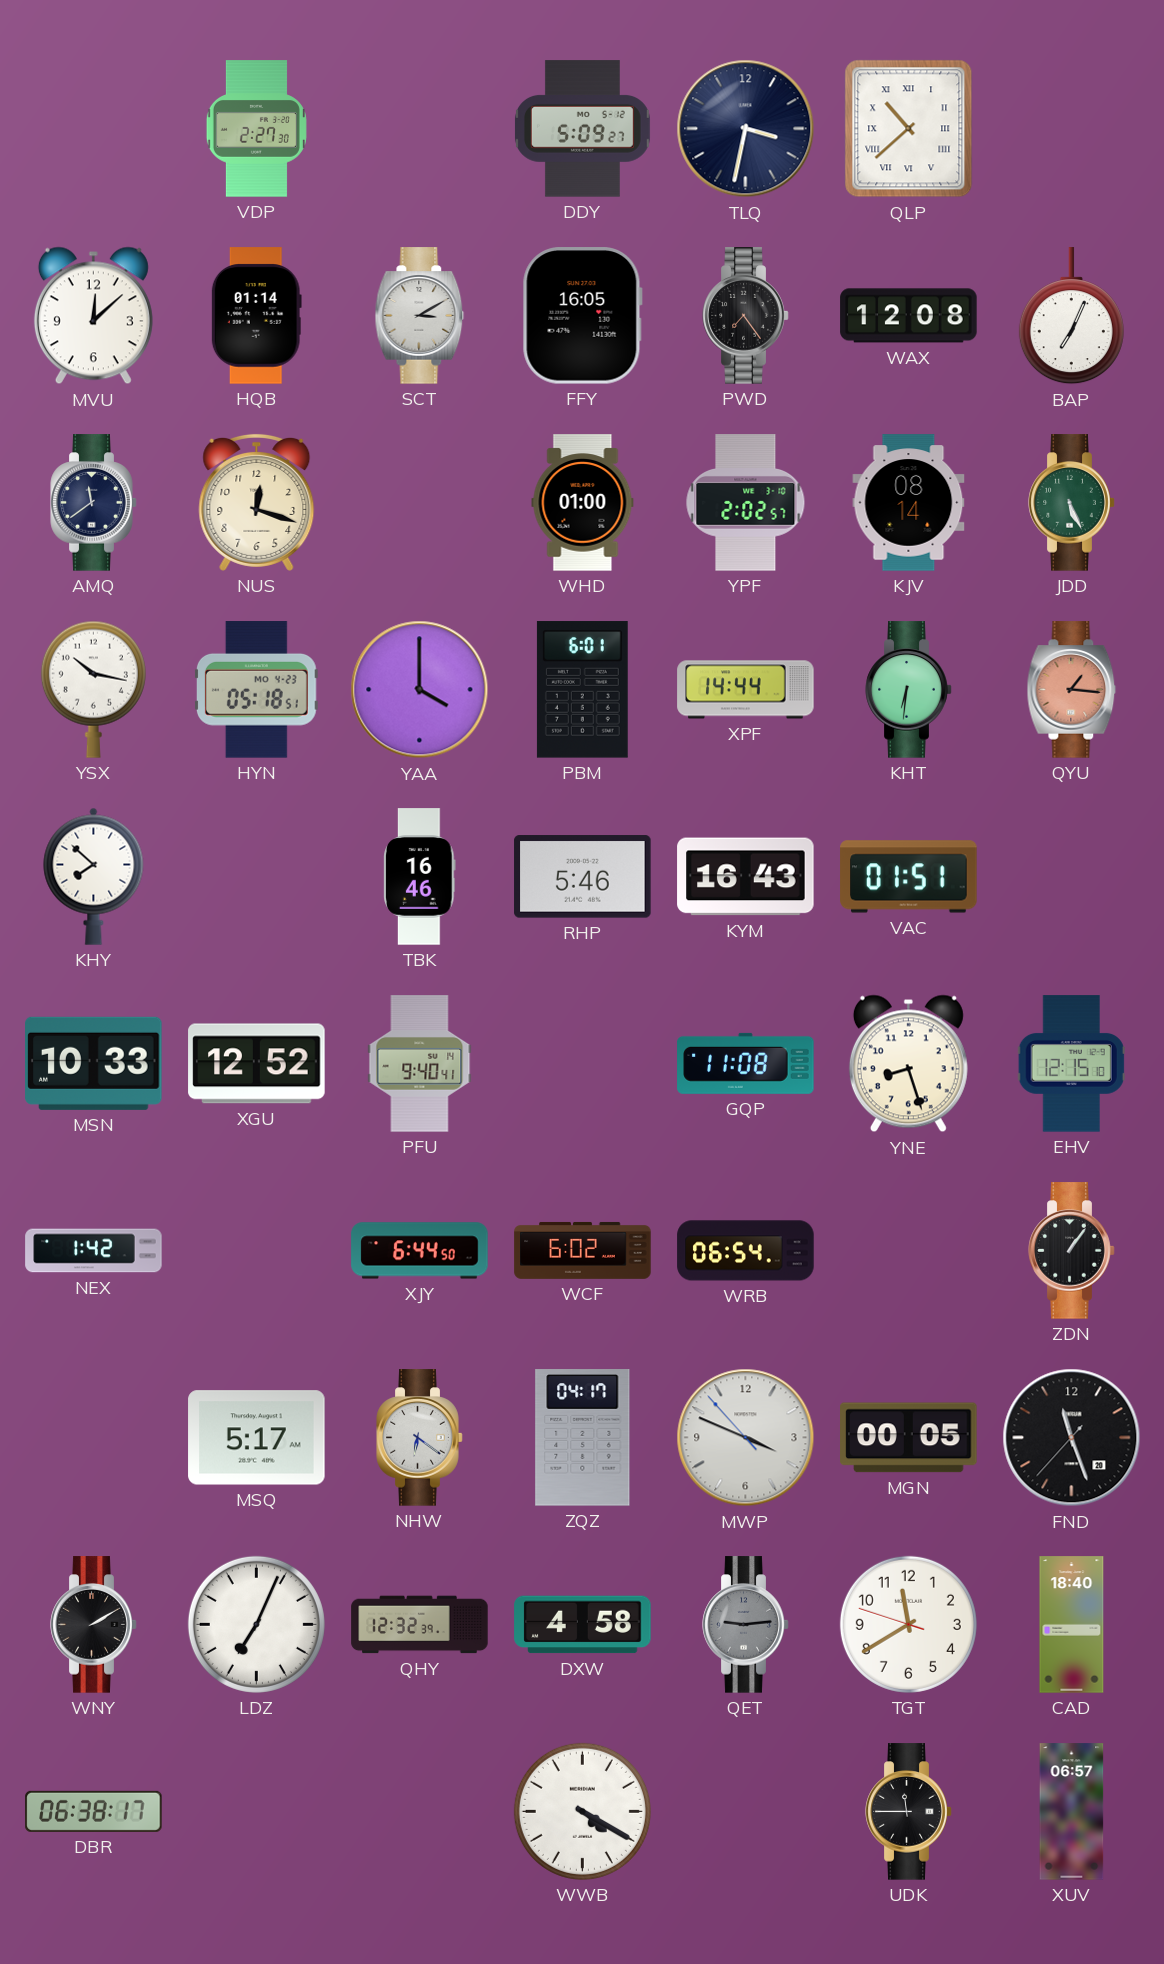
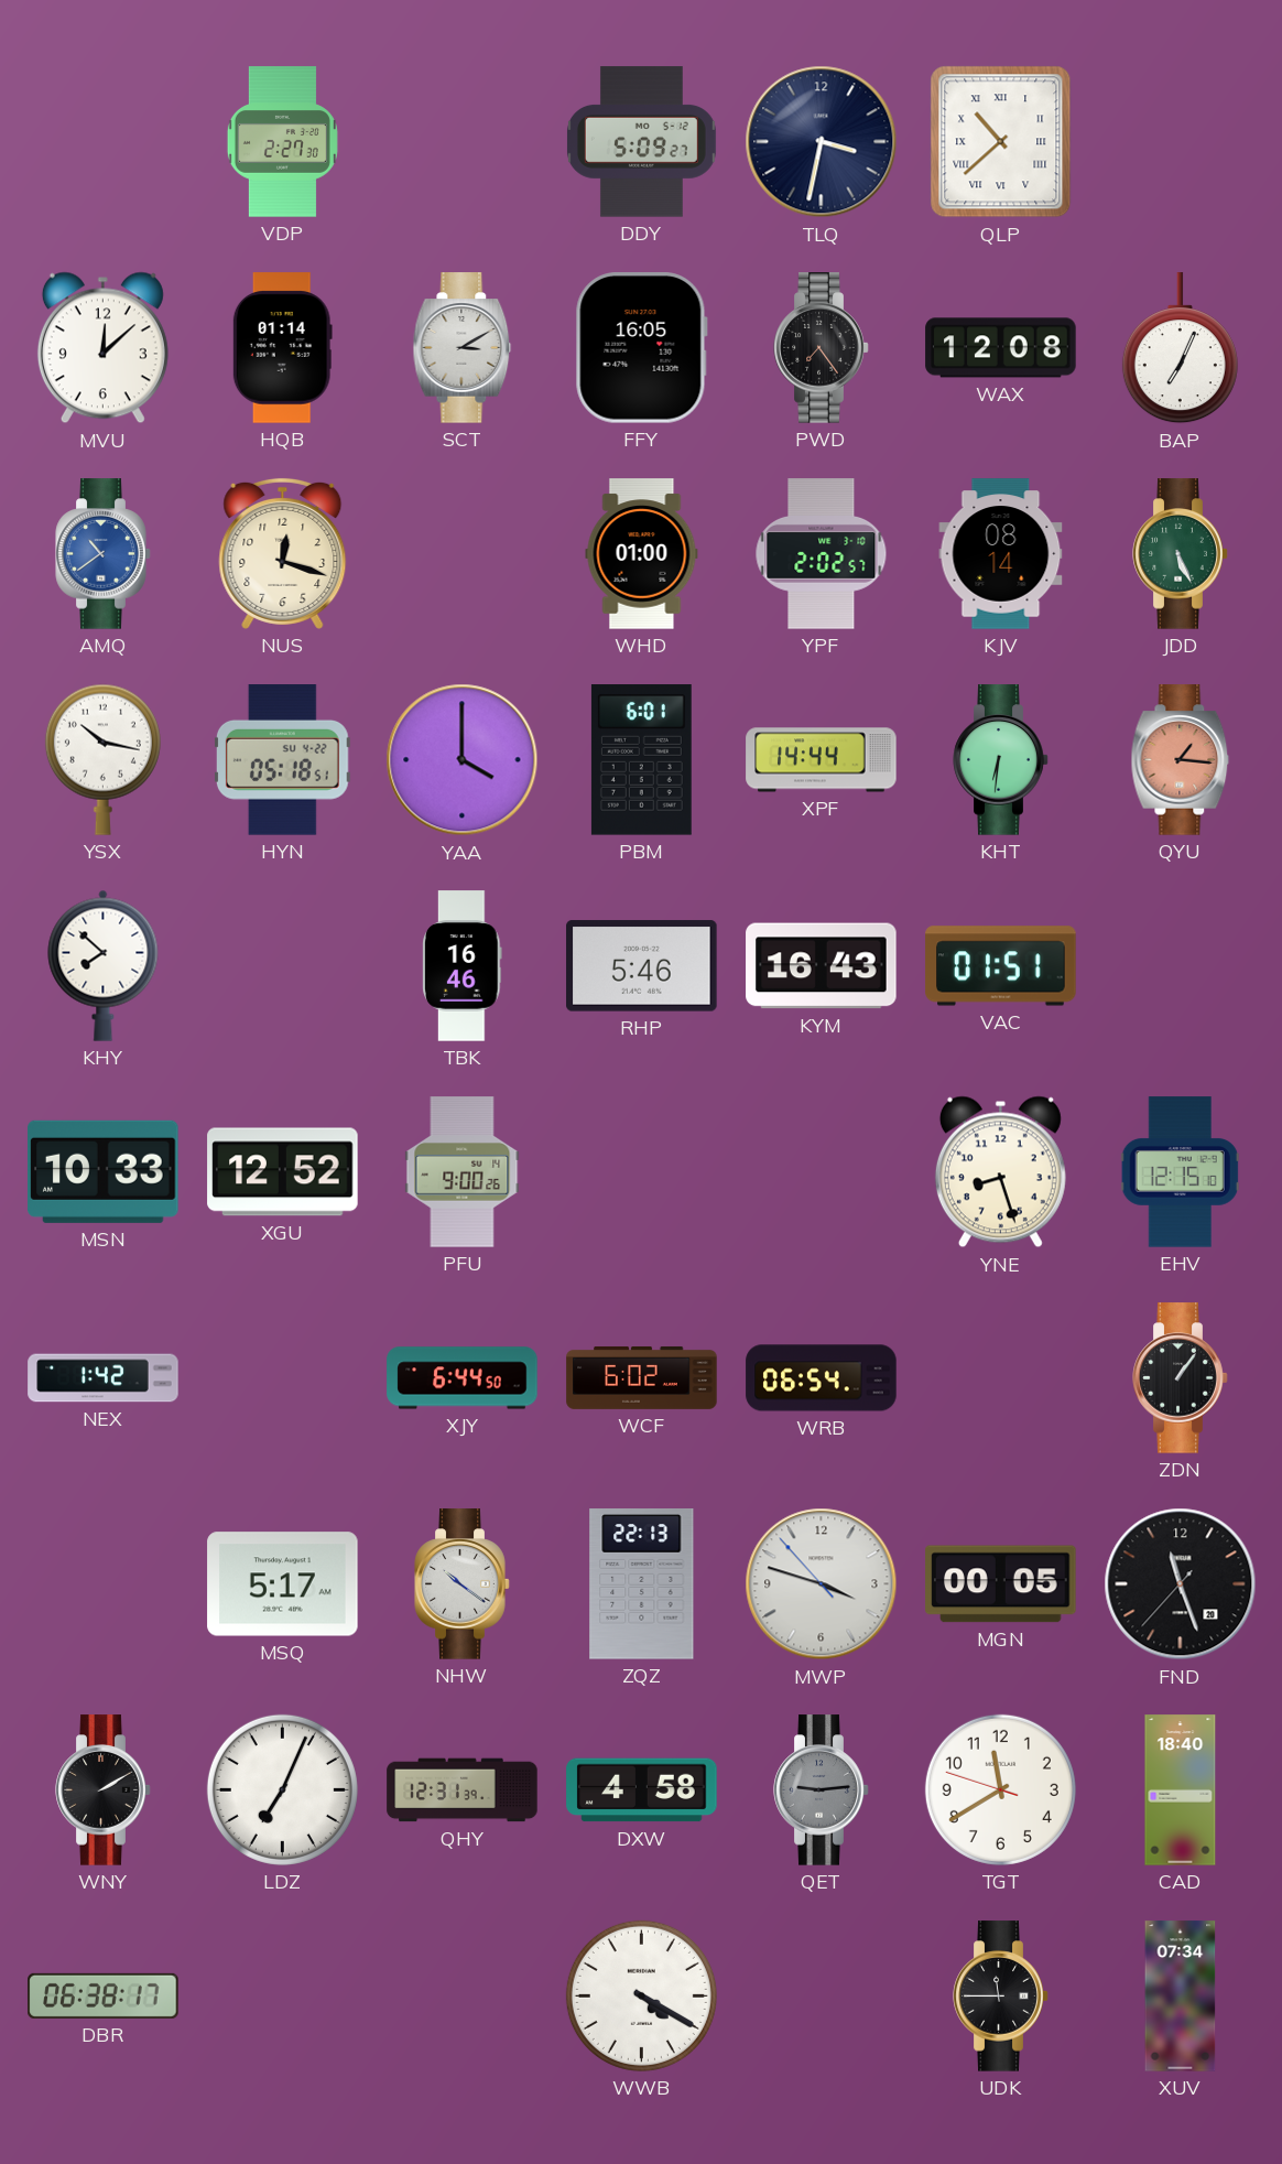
AMQ: 11:39 -> 10:39 (104, 554)
AMQ dial: navy -> blue (104, 554)
HYN date: MO 4-23 -> SU 4-22 (282, 760)
PFU: 9:40 -> 9:00 (463, 1172)
GQP: 11:08 -> none (746, 1063)
NHW: 6:21 -> 10:21 (463, 1584)
ZQZ: 04:17 -> 22:13 (642, 1584)
MWP: 3:48 -> 3:47 (822, 1584)
QHY: 12:32 -> 12:31 (463, 1790)
XUV: 06:57 -> 07:34 (1181, 1997)
